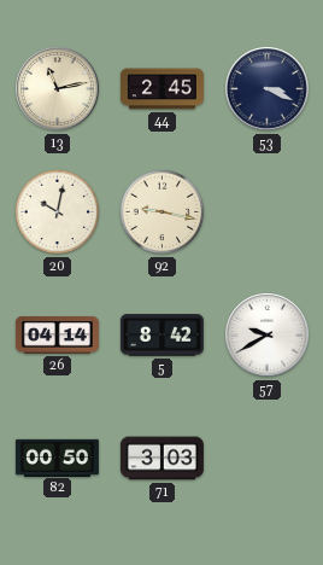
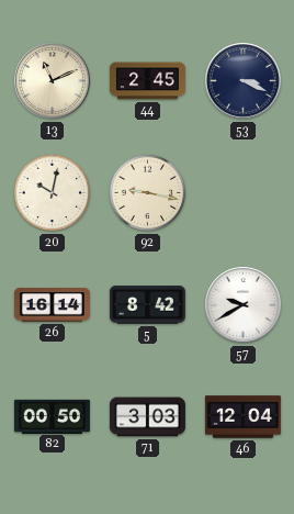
13: 11:13 -> 11:11 (53, 81)
26: 04:14 -> 16:14 (52, 305)
46: none -> 12:04 (242, 417)
